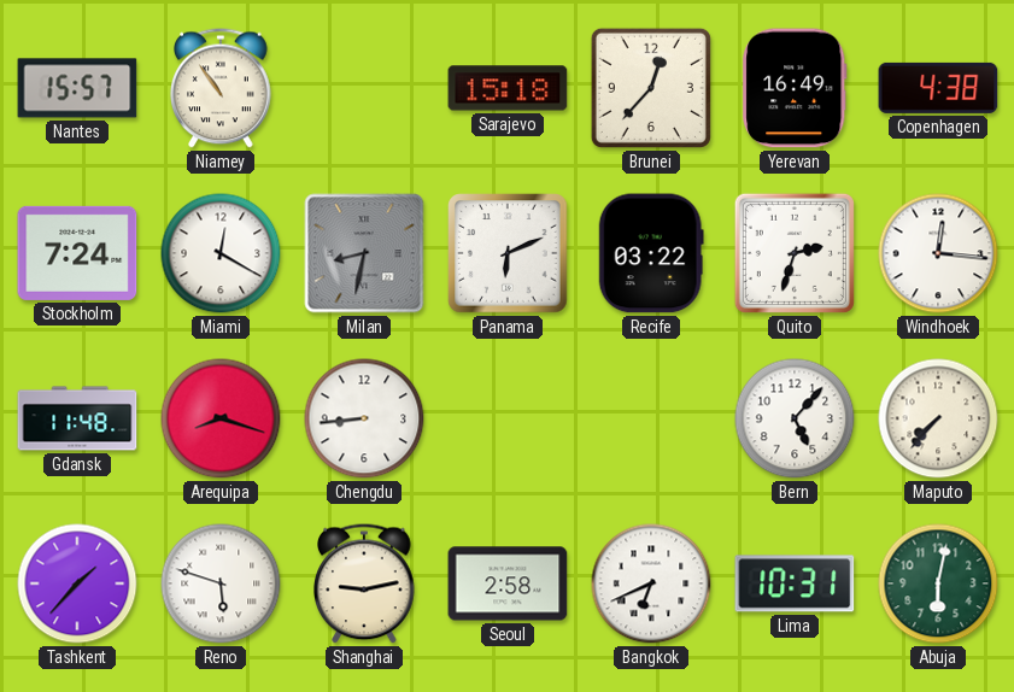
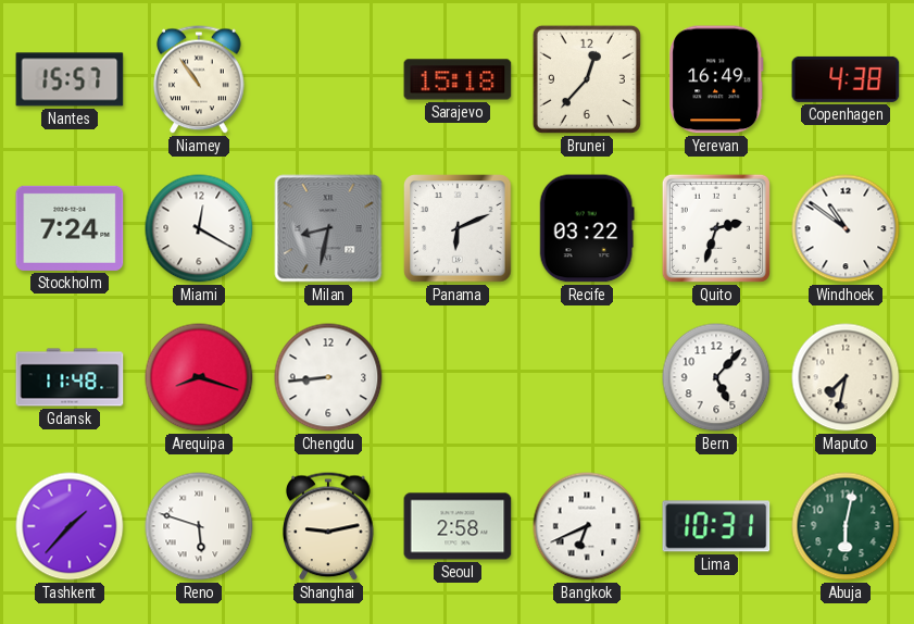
Windhoek: 12:16 -> 10:51 (846, 228)
Maputo: 7:37 -> 7:32 (846, 377)
